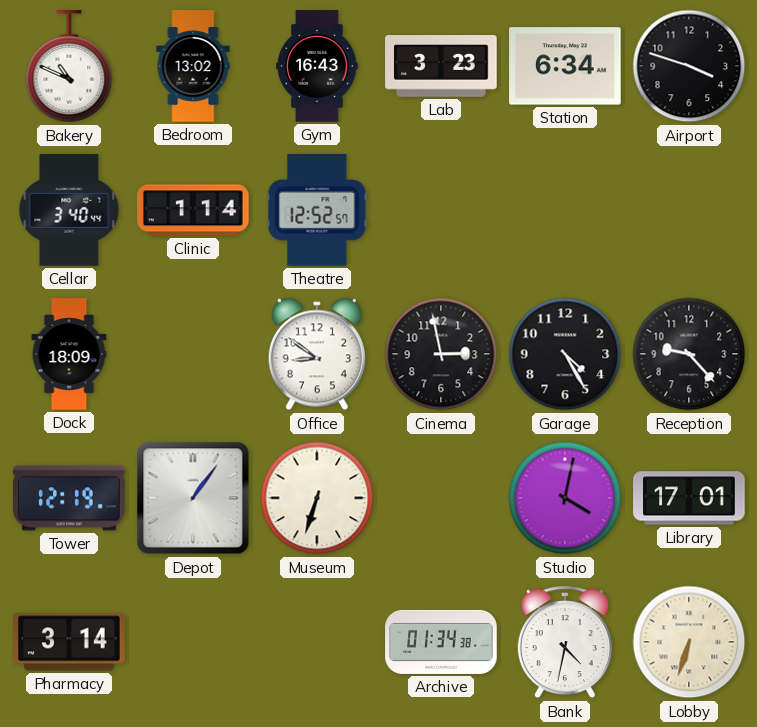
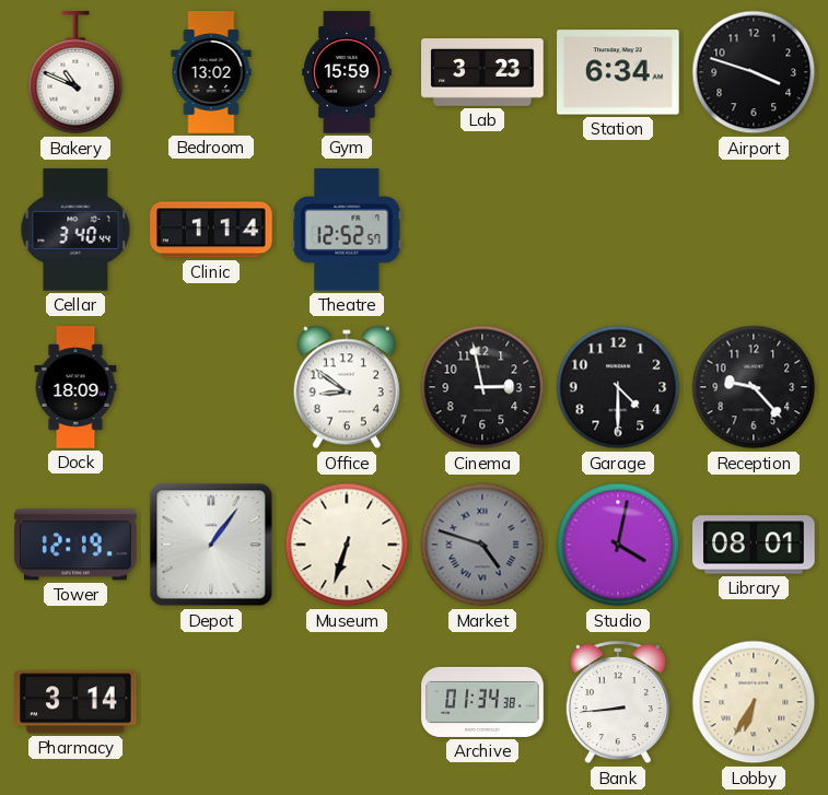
Gym: 16:43 -> 15:59 (347, 72)
Garage: 4:25 -> 4:30 (618, 387)
Market: none -> 4:48 (482, 545)
Library: 17:01 -> 08:01 (754, 545)
Bank: 4:32 -> 8:44 (618, 703)
Lobby: 6:33 -> 6:35 (754, 702)
